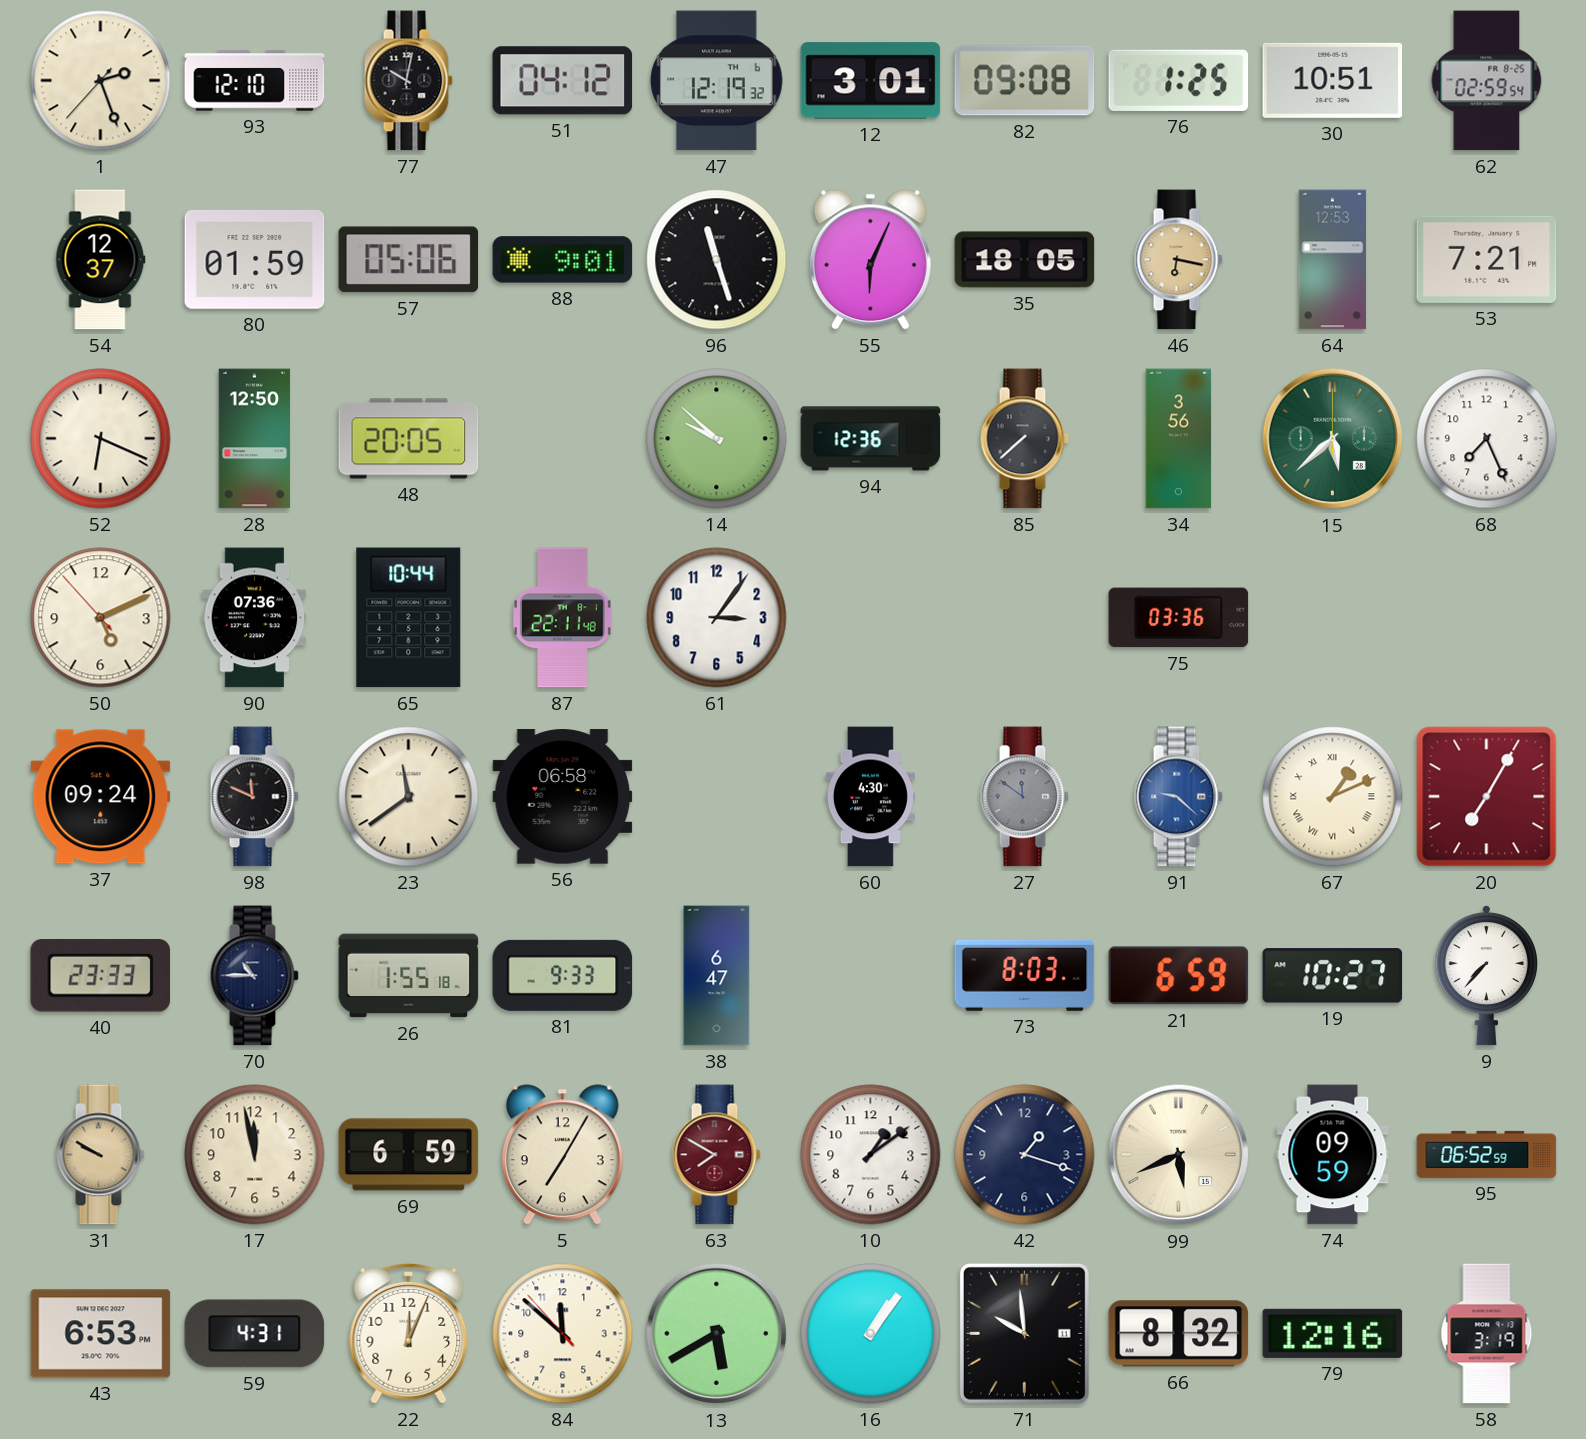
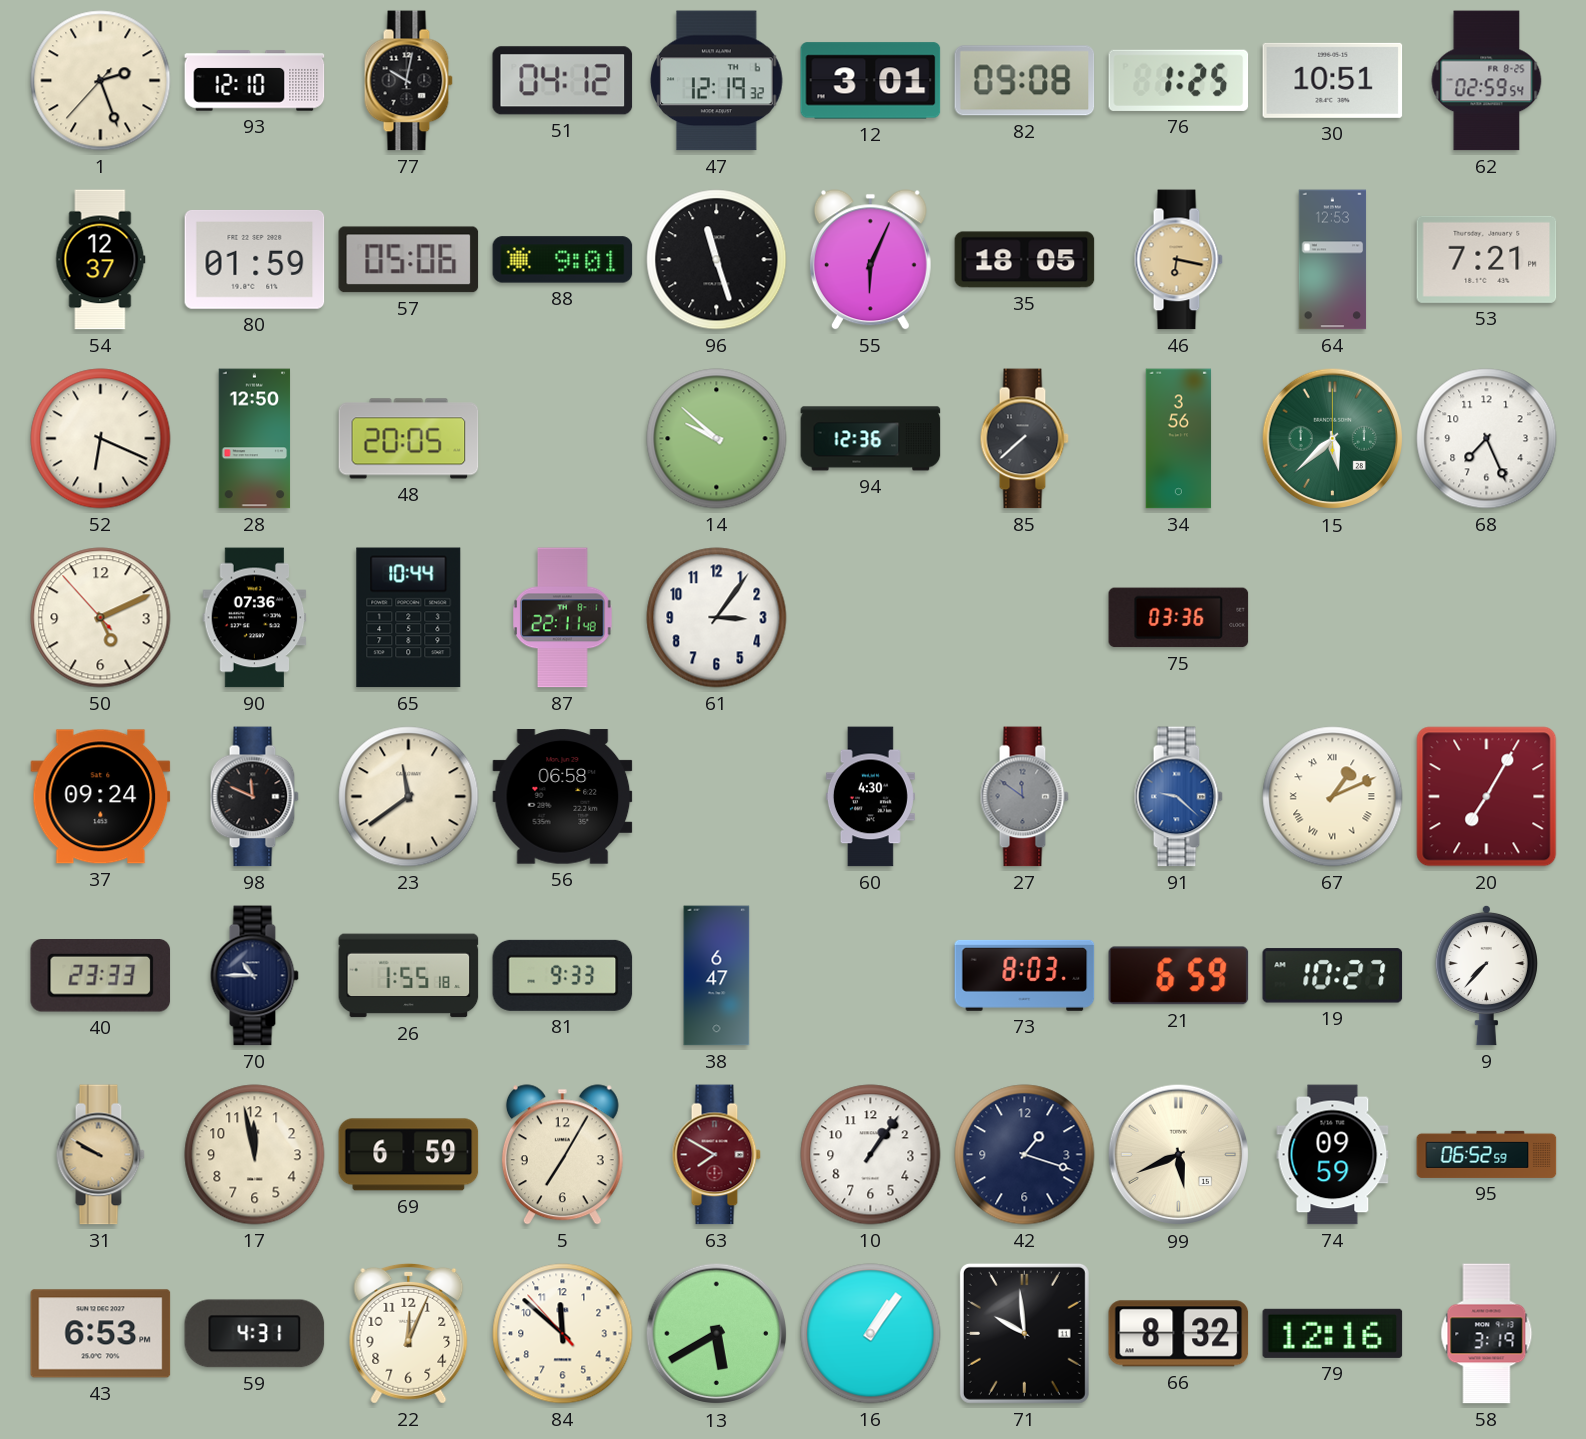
10: 1:09 -> 1:06 (871, 1155)
